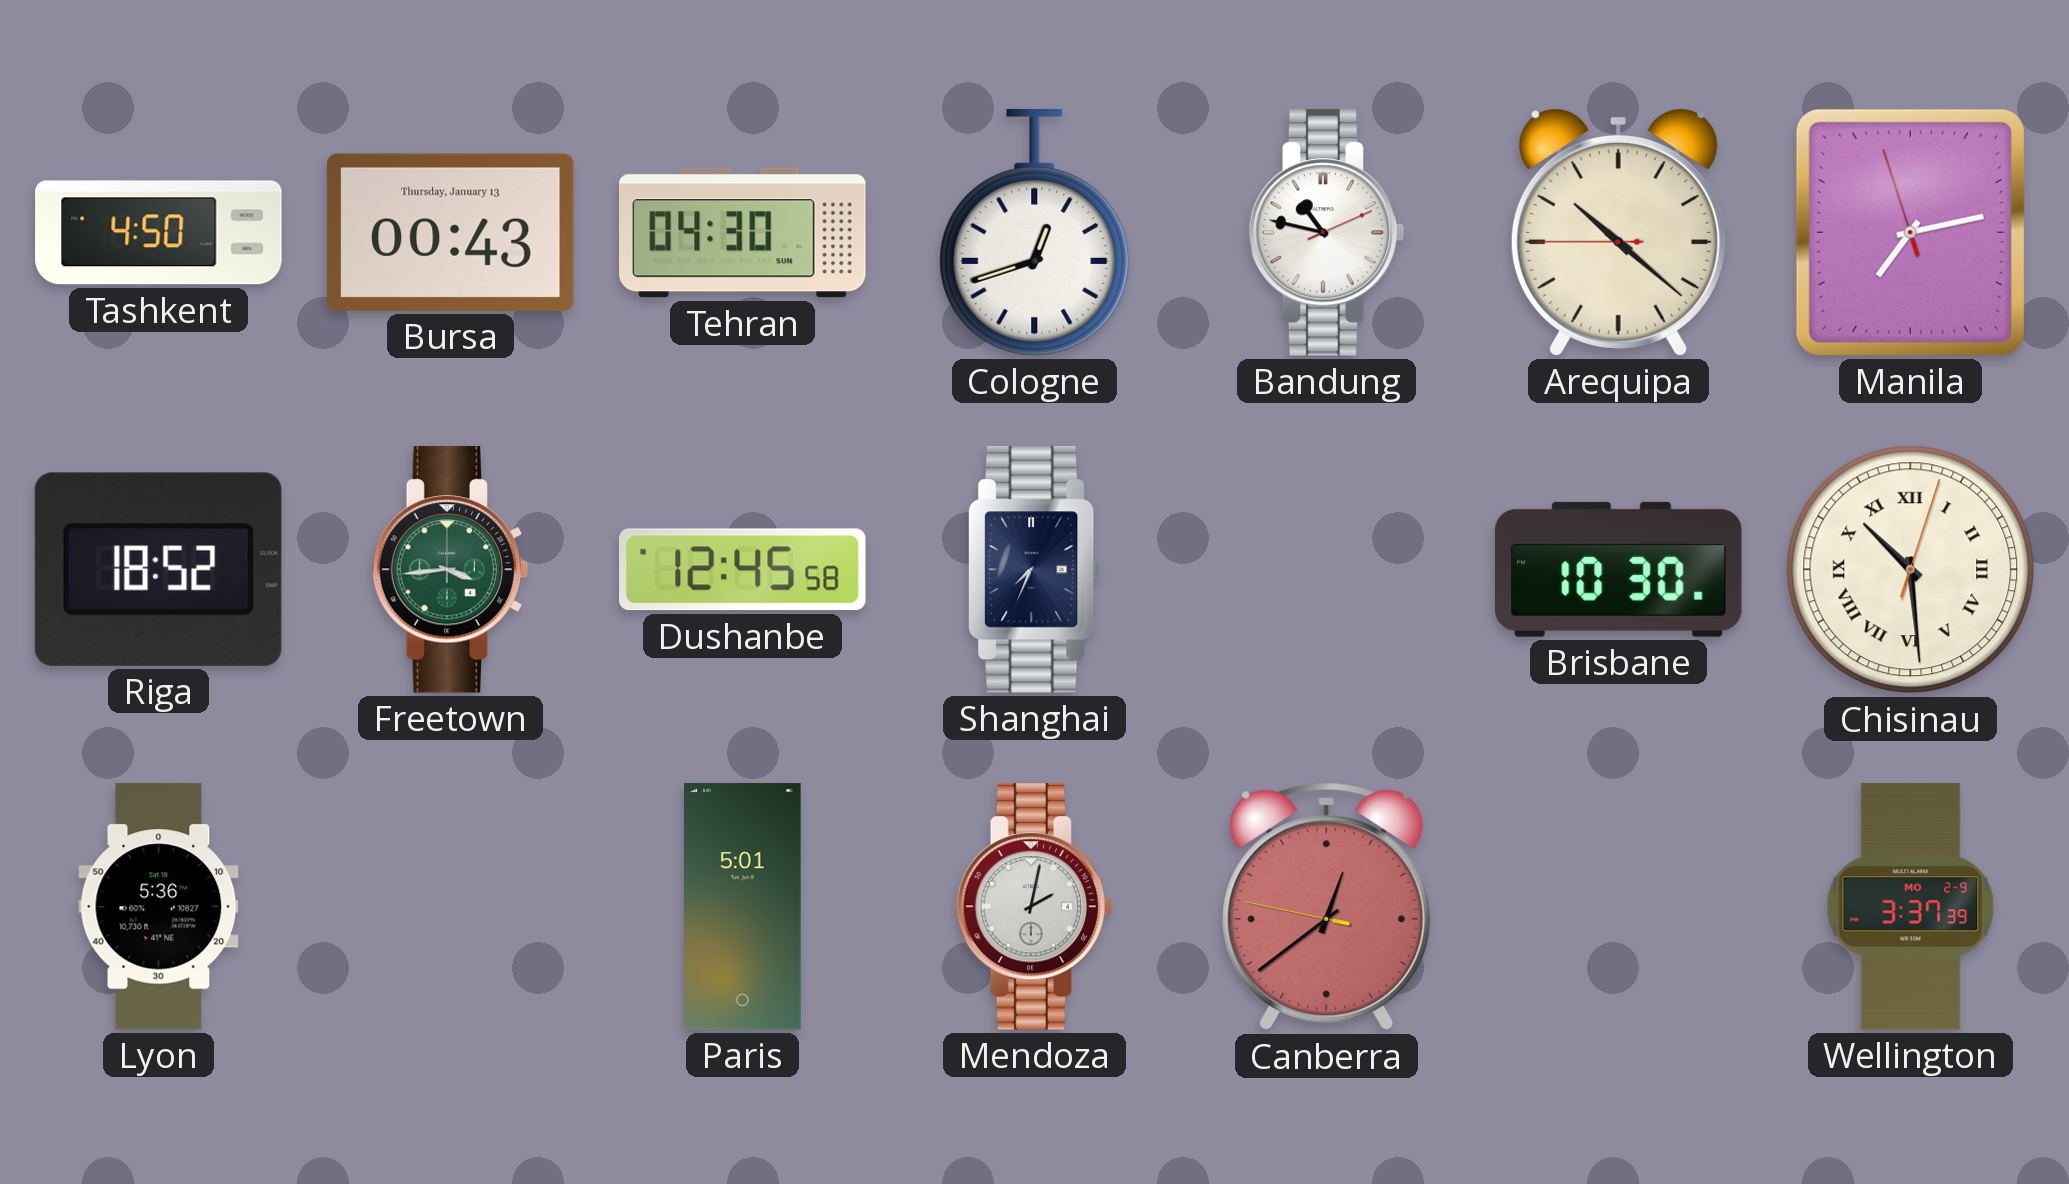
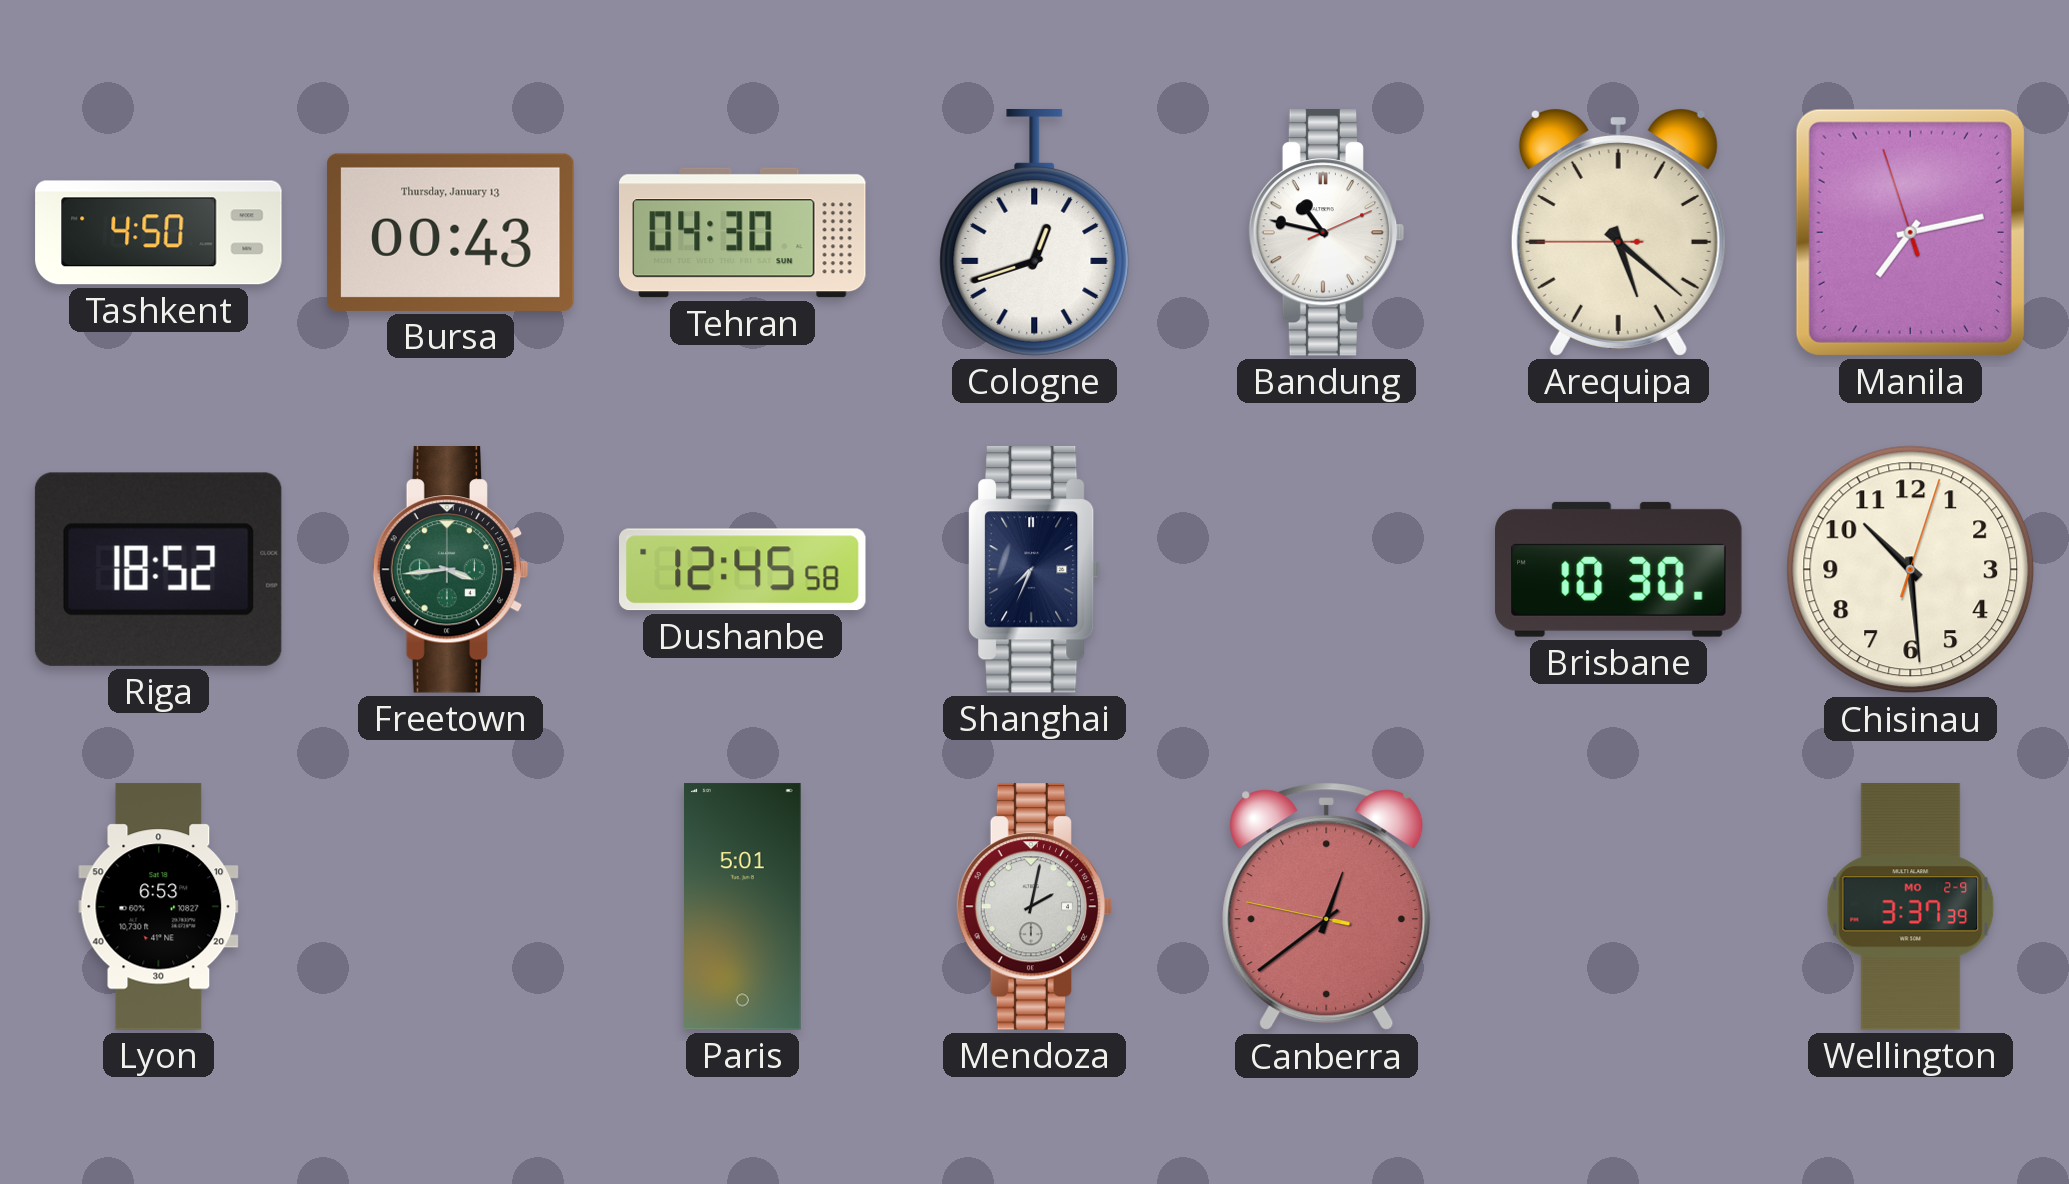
Arequipa: 10:21 -> 5:21 (1618, 233)
Chisinau numerals: Roman -> Arabic (1911, 570)
Lyon: 5:36 -> 6:53 (159, 907)
